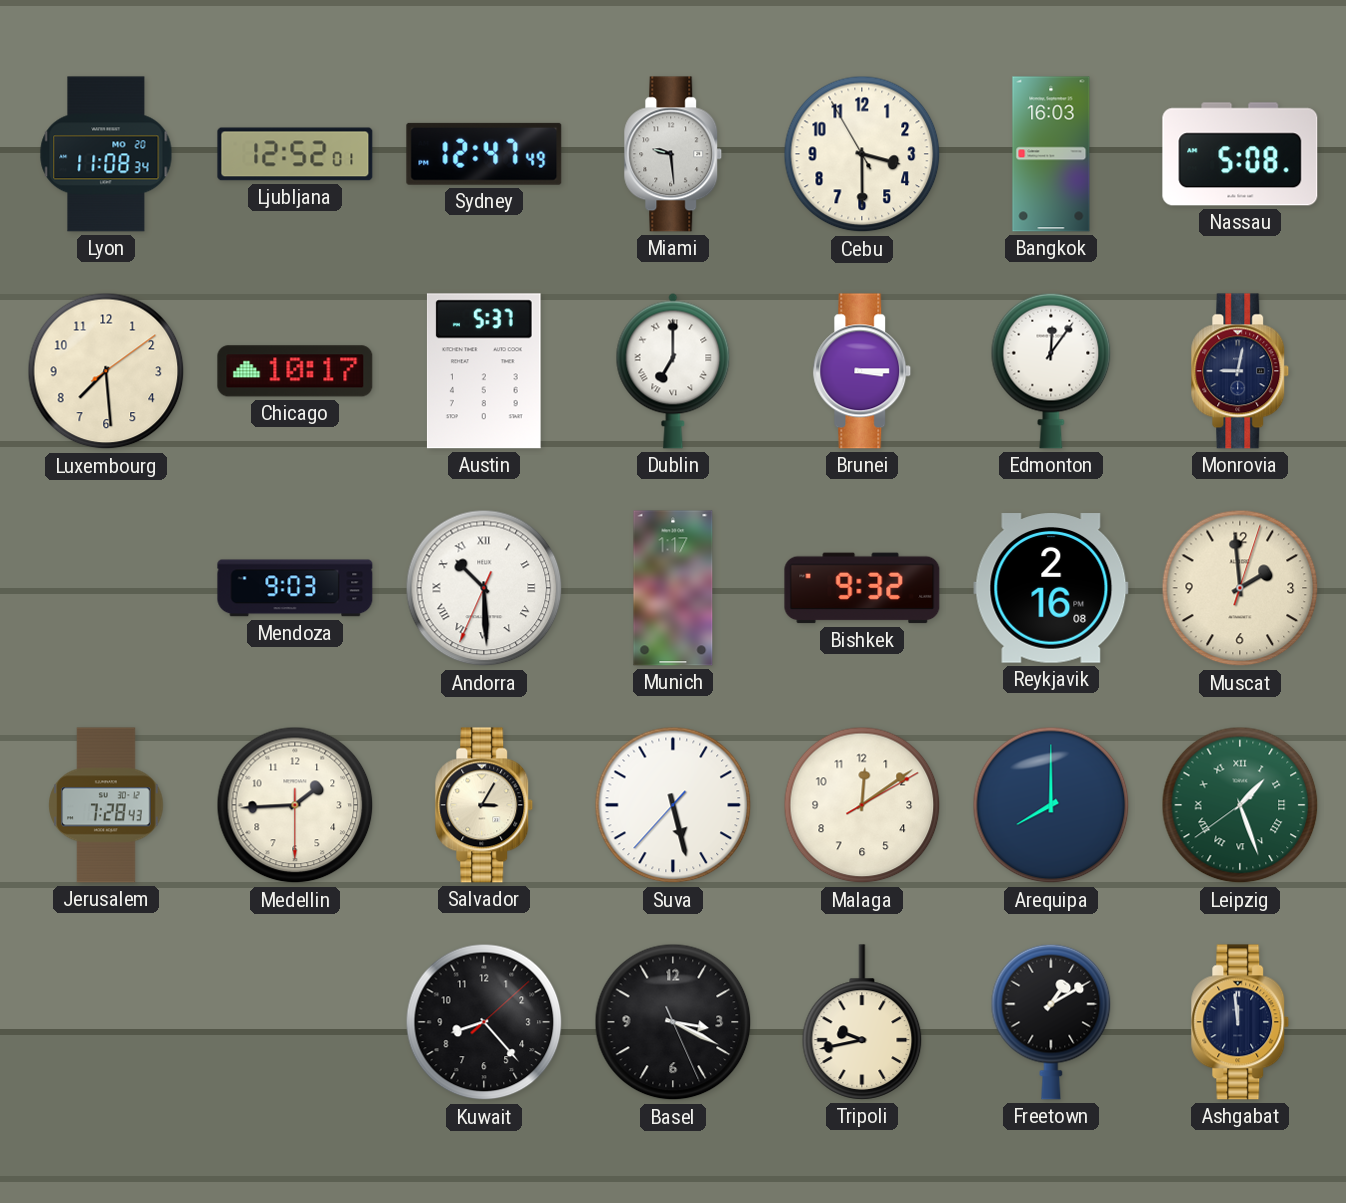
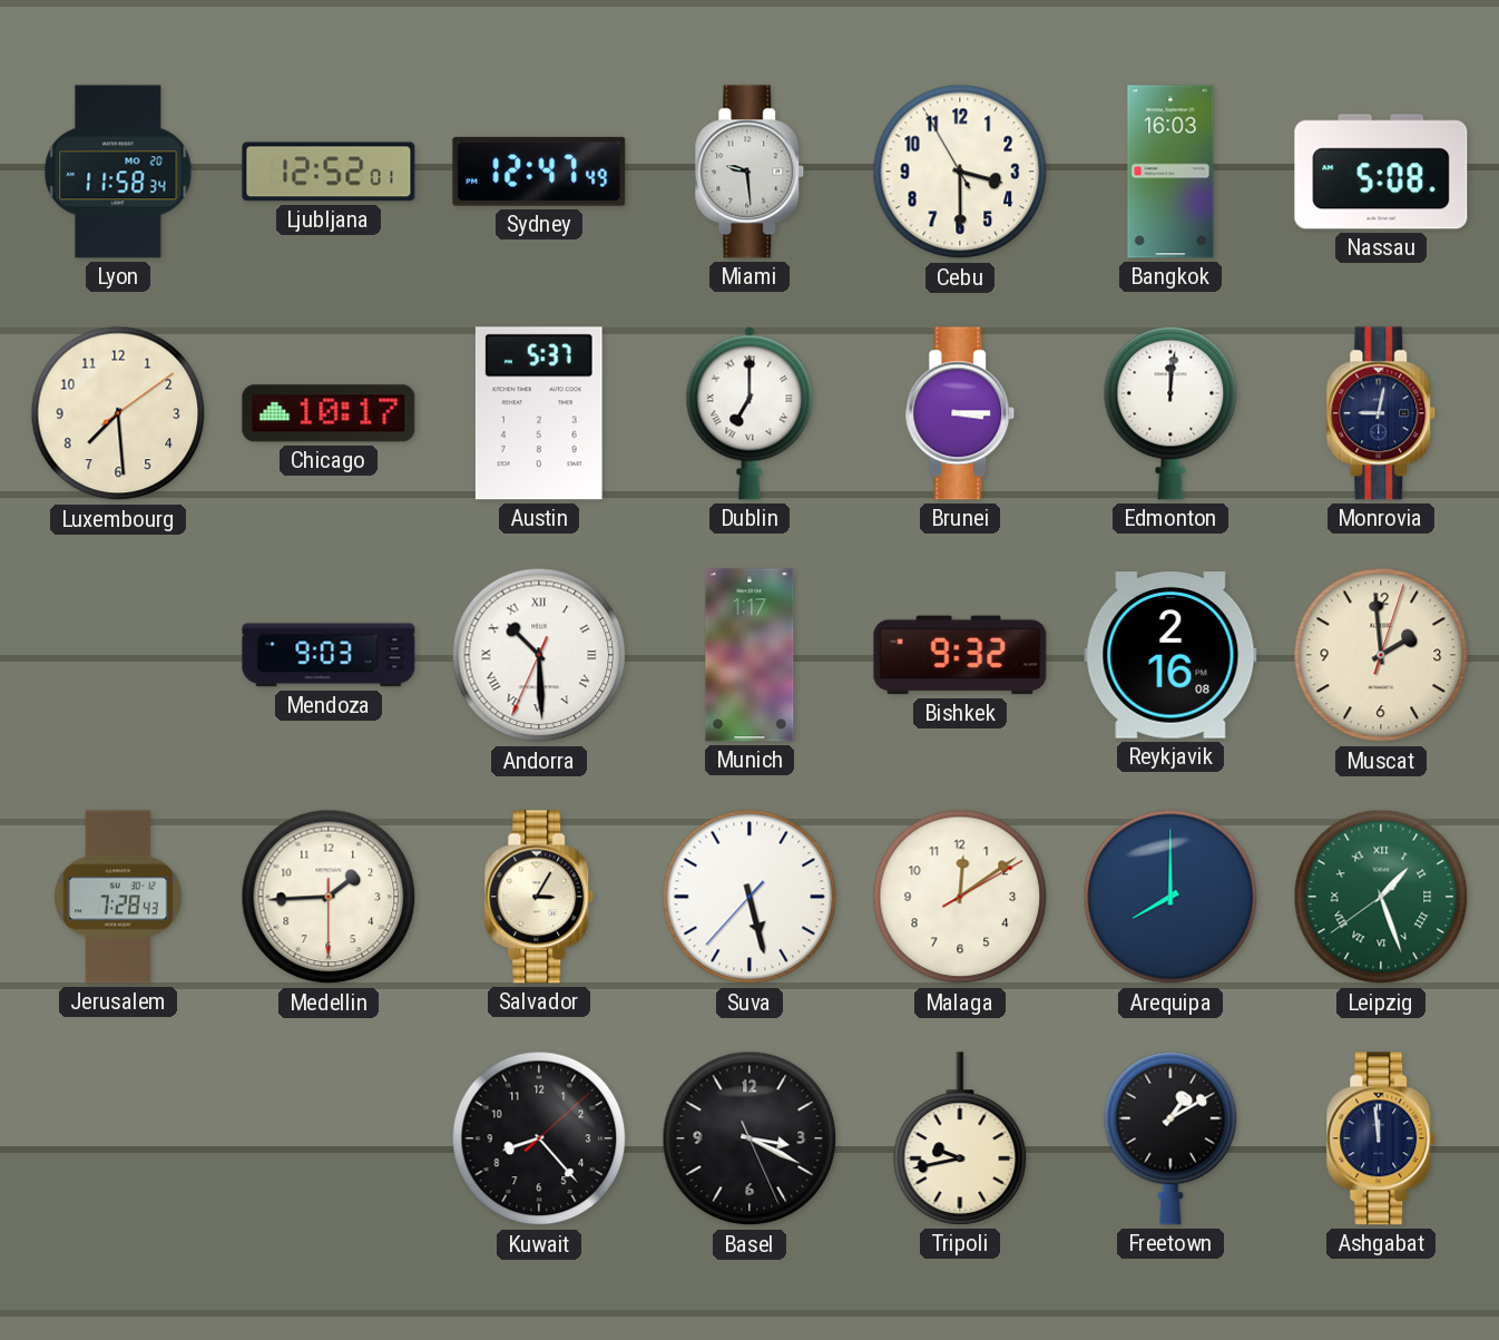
Lyon: 11:08 -> 11:58 (118, 172)
Edmonton: 12:06 -> 12:01 (1170, 413)
